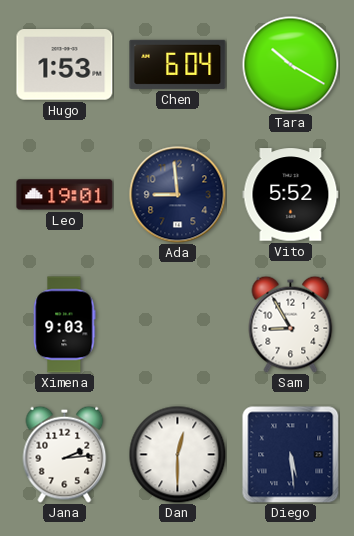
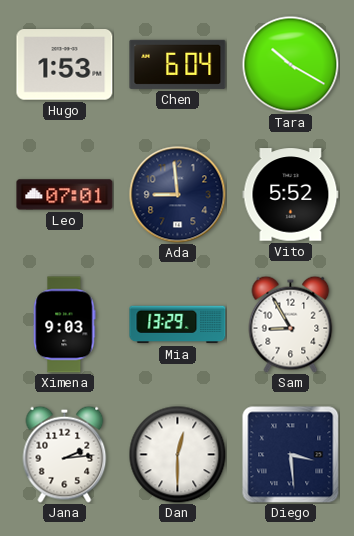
Leo: 19:01 -> 07:01 (65, 195)
Mia: none -> 13:29 (178, 325)
Diego: 5:29 -> 3:29 (291, 455)
